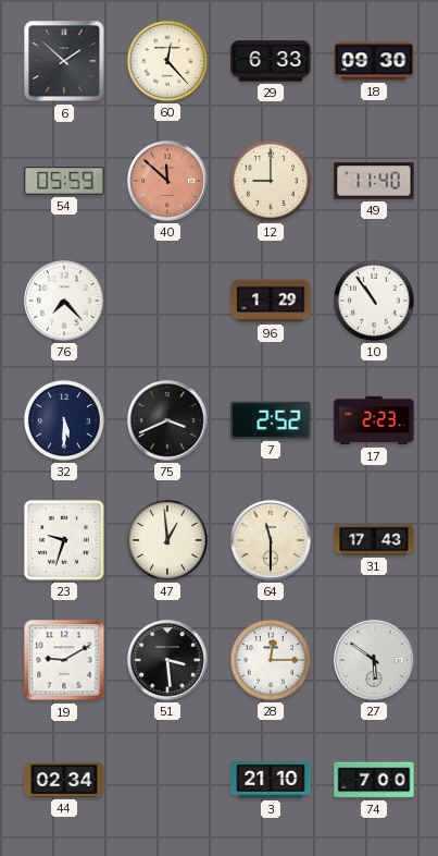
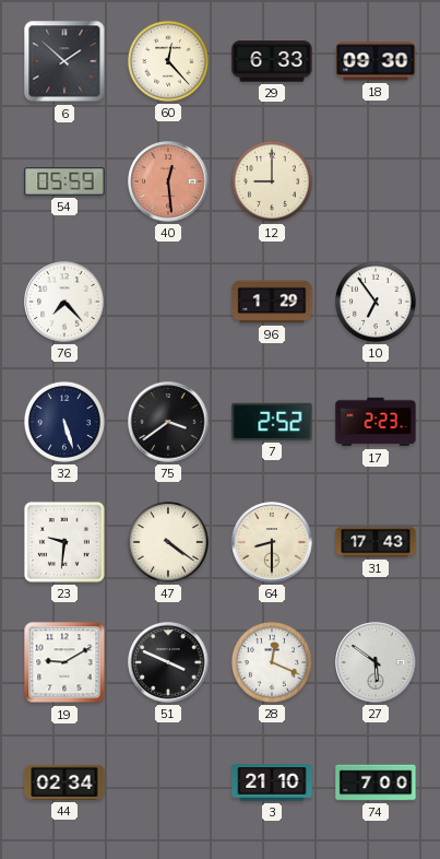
40: 11:52 -> 12:29 (168, 181)
49: 11:40 -> none (374, 181)
10: 10:54 -> 6:54 (376, 302)
32: 5:30 -> 5:27 (64, 422)
75: 3:41 -> 3:39 (168, 422)
23: 9:33 -> 9:31 (64, 542)
47: 12:59 -> 4:21 (168, 542)
64: 11:30 -> 8:30 (272, 542)
51: 3:29 -> 3:49 (168, 662)
28: 12:15 -> 12:19 (272, 662)
